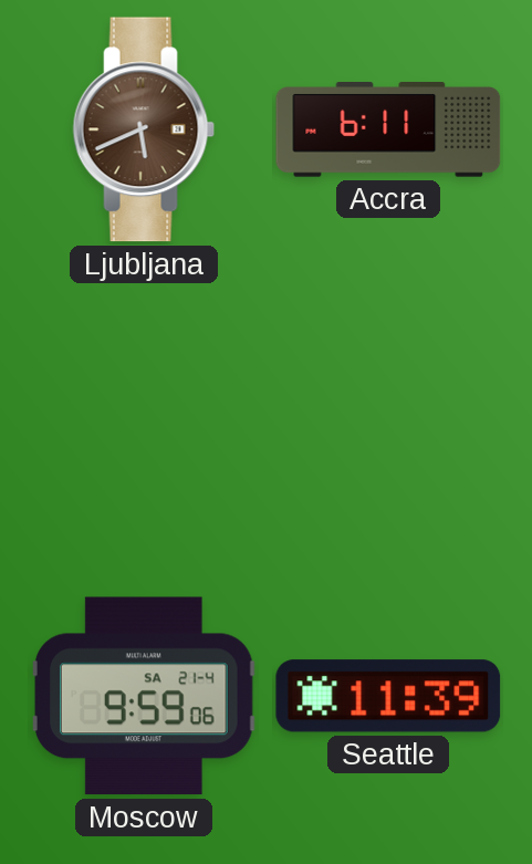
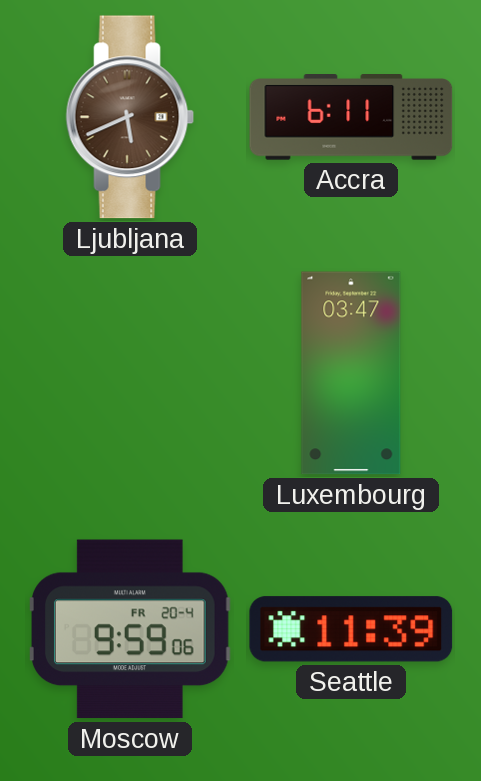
Luxembourg: none -> 03:47 (351, 373)
Moscow date: SA 21-4 -> FR 20-4 (131, 629)
